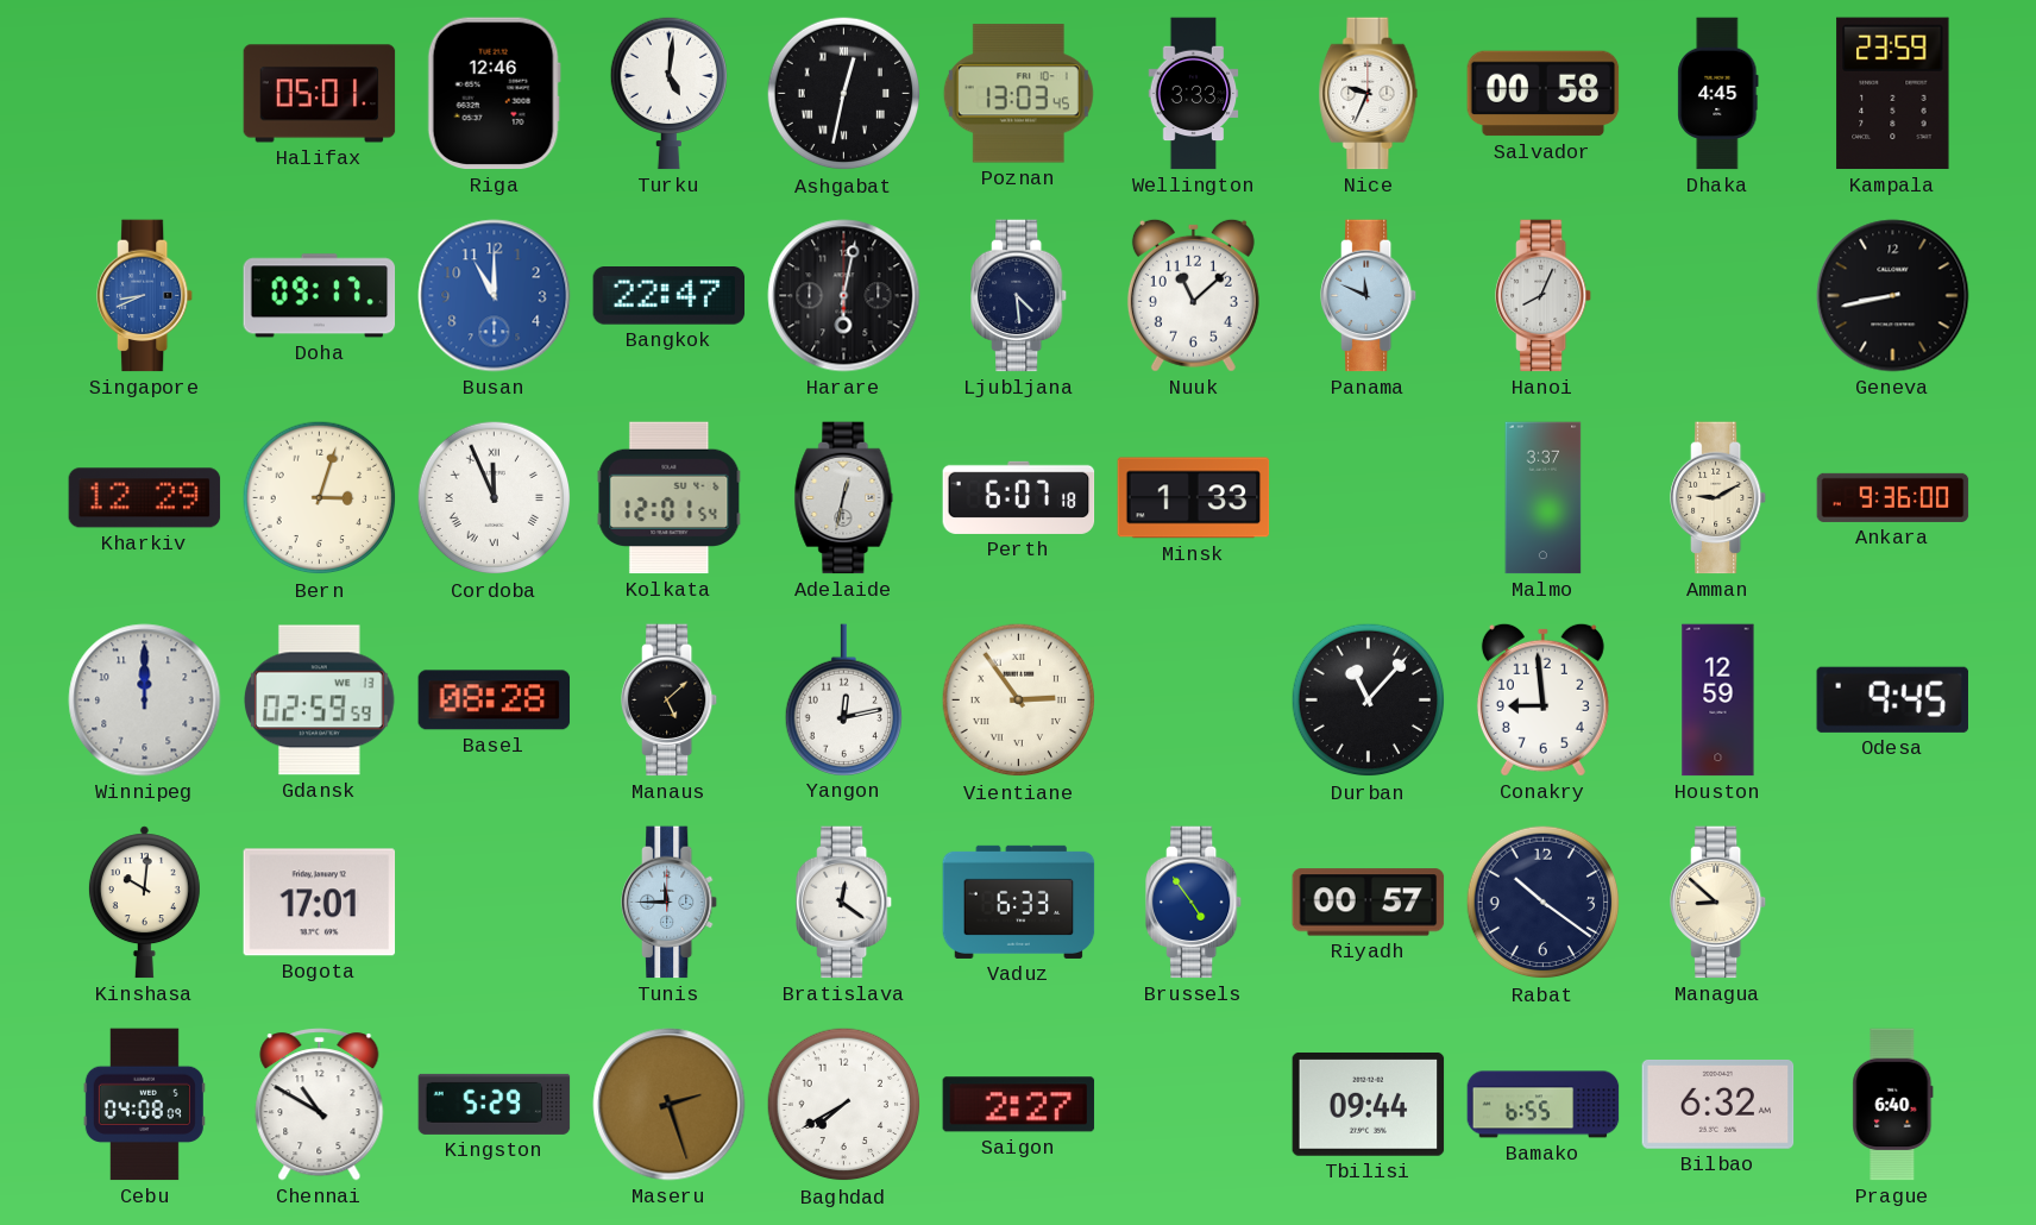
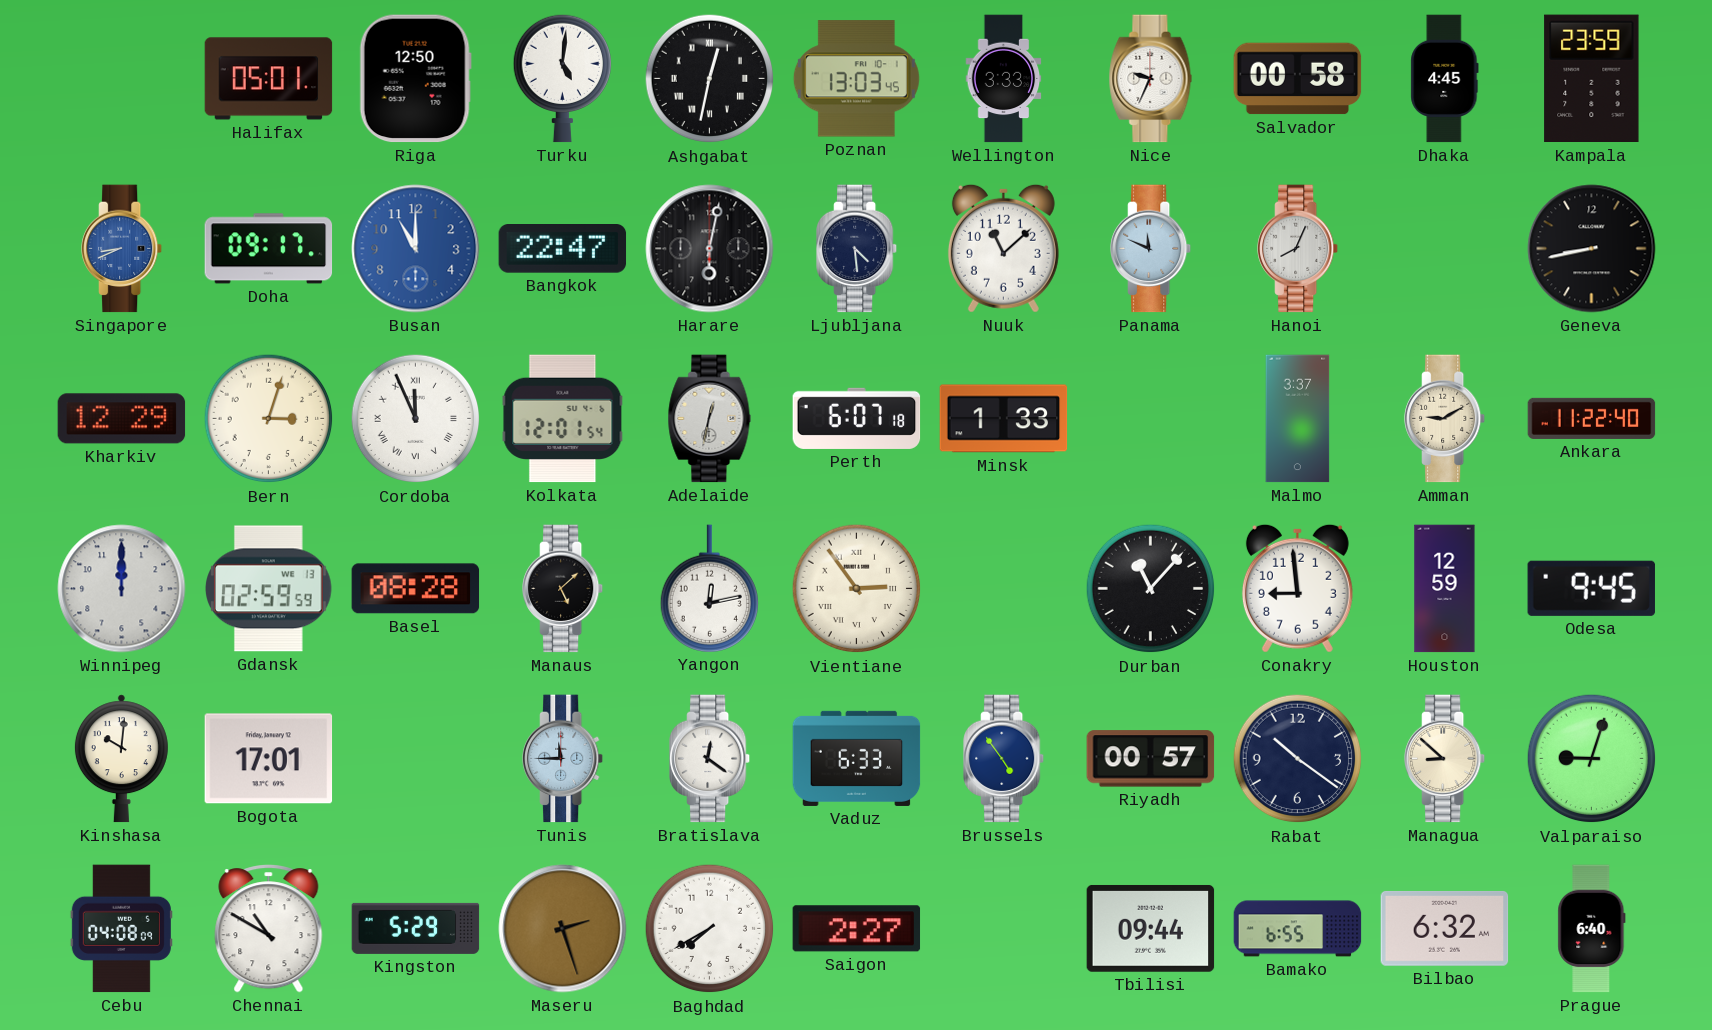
Riga: 12:46 -> 12:50 (415, 79)
Ankara: 9:36 -> 11:22 (1592, 418)
Valparaiso: none -> 9:03 (1592, 759)
